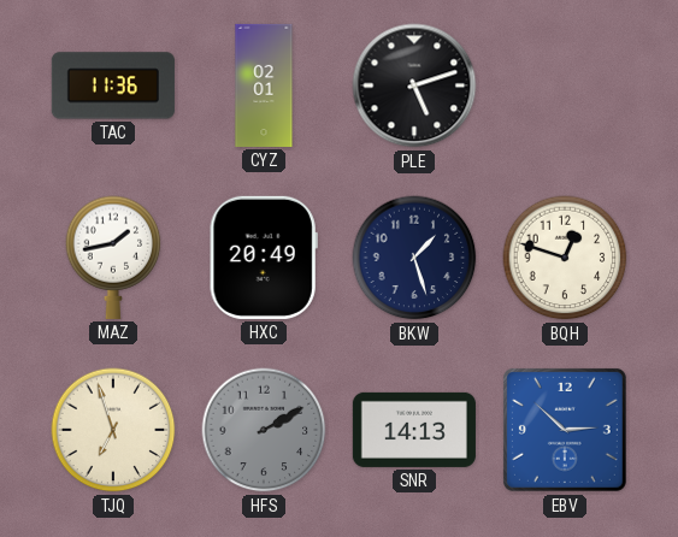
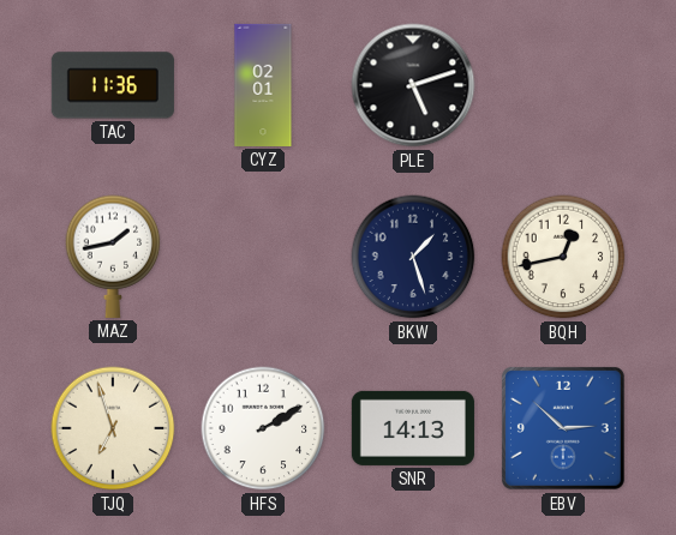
HXC: 20:49 -> none (264, 258)
BQH: 12:48 -> 12:43 (563, 257)
HFS dial: grey -> white (263, 428)
